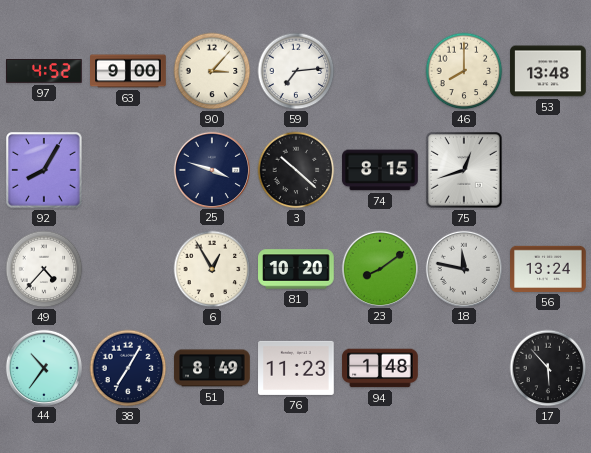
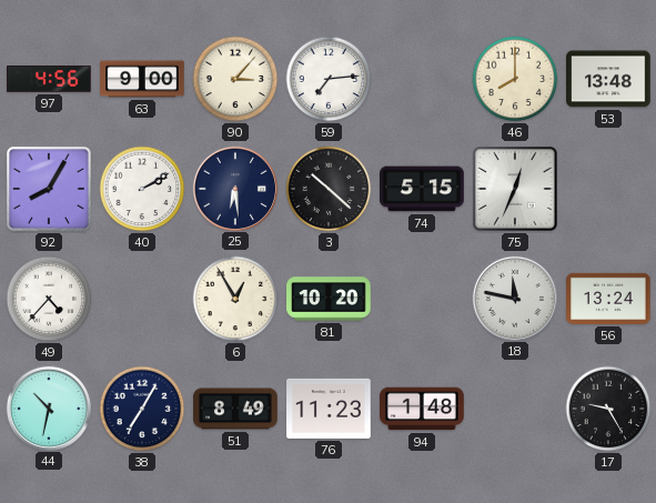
97: 4:52 -> 4:56 (49, 80)
40: none -> 2:10 (142, 189)
25: 3:48 -> 6:29 (234, 188)
74: 8:15 -> 5:15 (422, 189)
75: 12:42 -> 12:34 (516, 190)
23: 8:09 -> none (379, 268)
44: 10:36 -> 10:32 (48, 408)
17: 5:53 -> 9:25 (608, 409)
